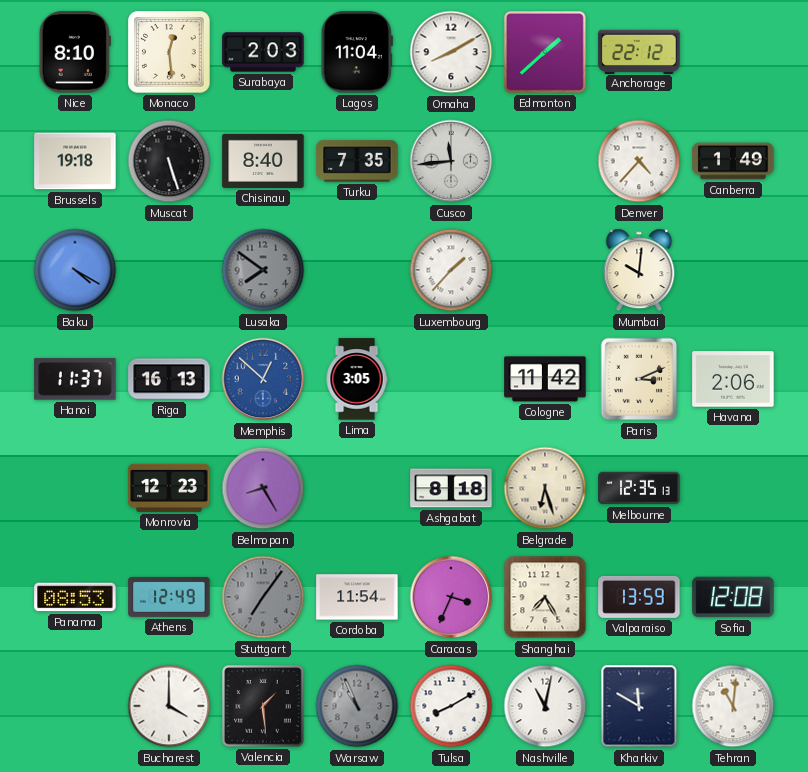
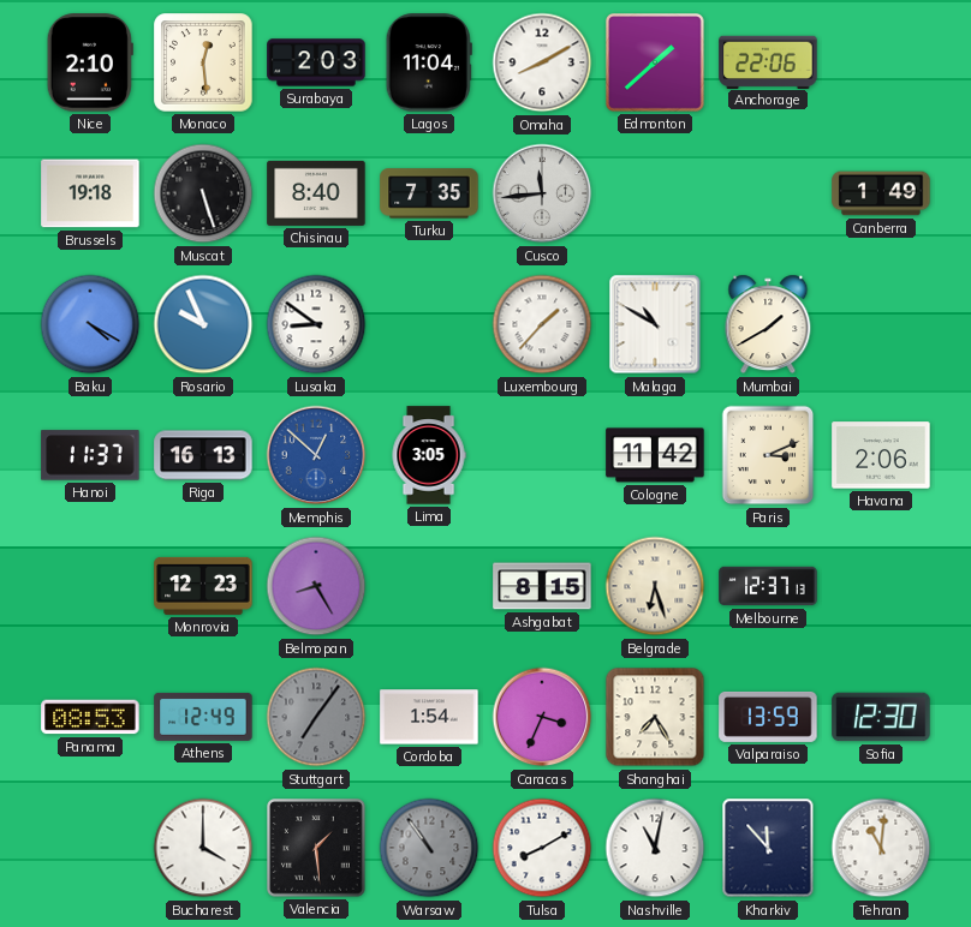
Nice: 8:10 -> 2:10 (90, 62)
Anchorage: 22:12 -> 22:06 (768, 61)
Denver: 4:37 -> none (639, 161)
Rosario: none -> 9:56 (203, 324)
Lusaka: 7:51 -> 8:51 (316, 324)
Lusaka dial: grey -> white (316, 324)
Malaga: none -> 10:50 (655, 324)
Mumbai: 10:01 -> 1:40 (768, 324)
Ashgabat: 8:18 -> 8:15 (542, 586)
Melbourne: 12:35 -> 12:37 (768, 586)
Cordoba: 11:54 -> 1:54 (429, 717)
Sofia: 12:08 -> 12:30 (881, 717)
Warsaw: 10:56 -> 10:54 (429, 848)
Kharkiv: 11:50 -> 11:53 (768, 848)
